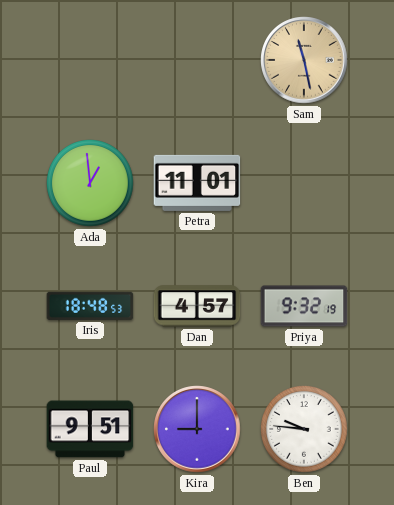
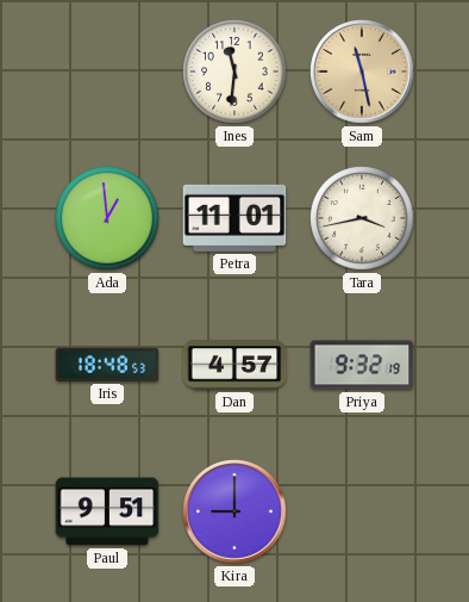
Ines: none -> 11:31 (236, 73)
Tara: none -> 3:43 (363, 219)
Ben: 9:46 -> none (305, 430)
